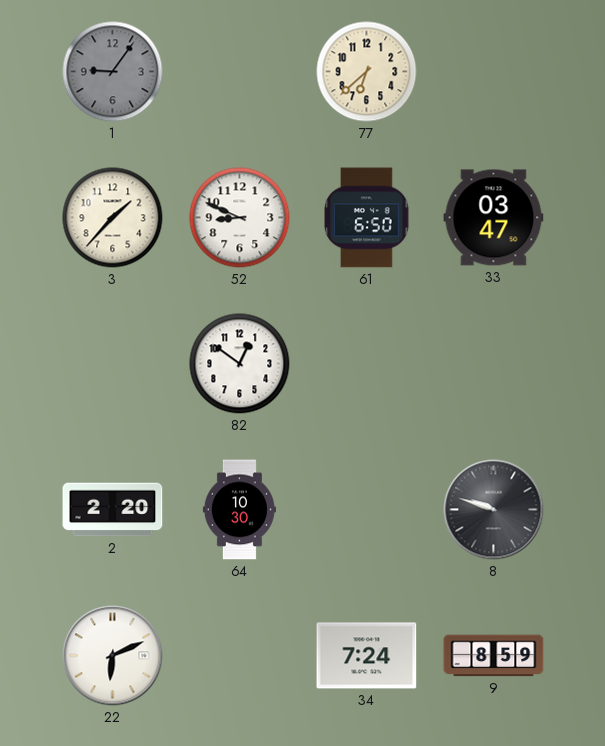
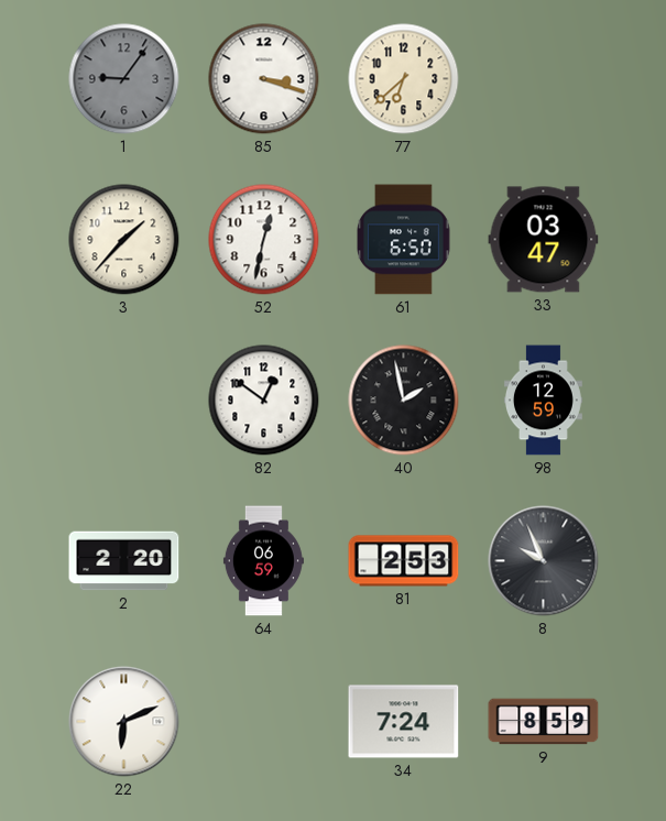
85: none -> 3:18 (264, 79)
52: 8:49 -> 12:32 (264, 240)
40: none -> 1:58 (404, 401)
98: none -> 12:59 (543, 401)
64: 10:30 -> 06:59 (263, 561)
81: none -> 2:53 (404, 561)
8: 9:48 -> 9:56 (544, 561)
